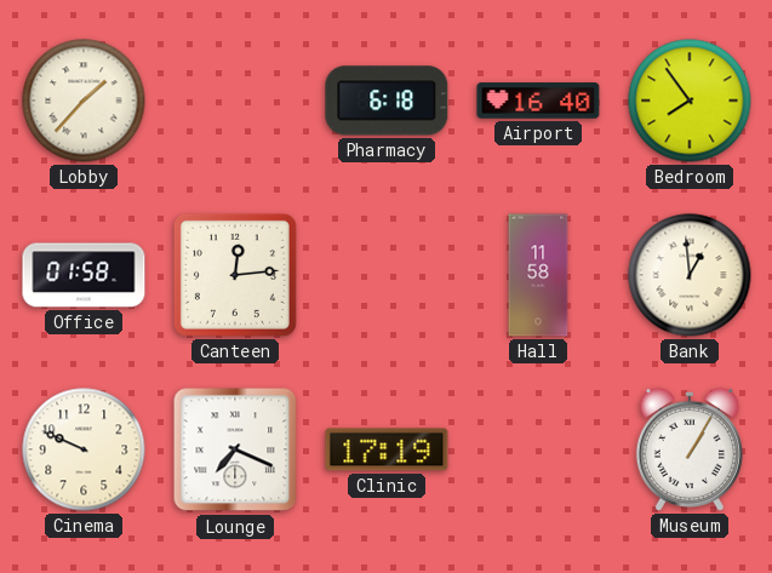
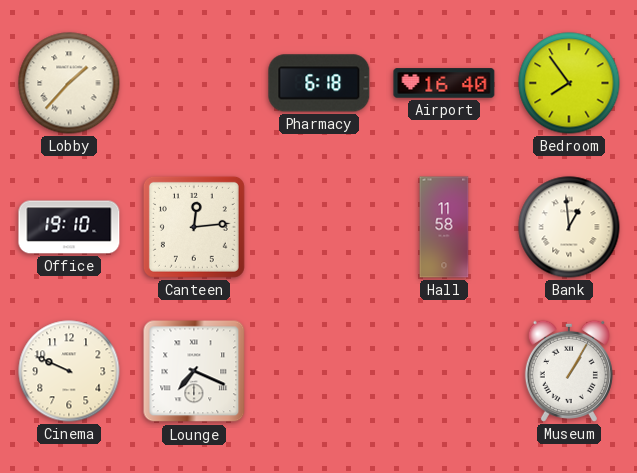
Office: 01:58 -> 19:10 (69, 227)
Clinic: 17:19 -> none (387, 449)
